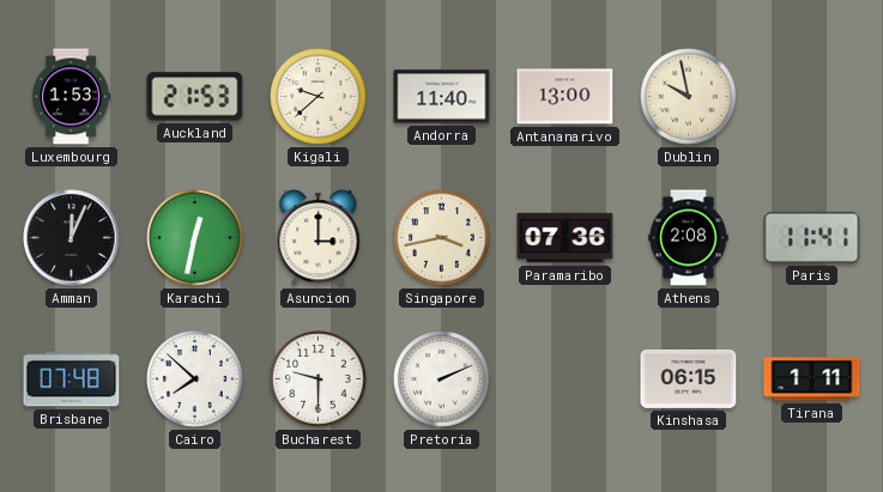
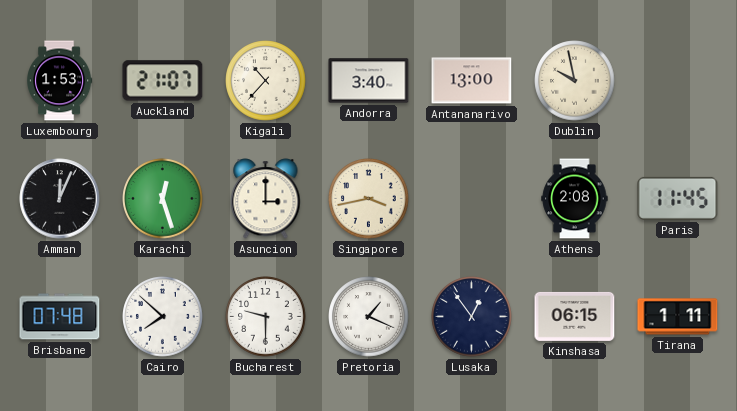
Auckland: 21:53 -> 21:07 (163, 81)
Kigali: 9:38 -> 10:37 (266, 81)
Andorra: 11:40 -> 3:40 (369, 81)
Karachi: 12:32 -> 12:27 (163, 199)
Paramaribo: 07:36 -> none (566, 238)
Paris: 11:41 -> 11:45 (678, 198)
Pretoria: 2:11 -> 1:19 (369, 317)
Lusaka: none -> 12:54 (472, 317)
